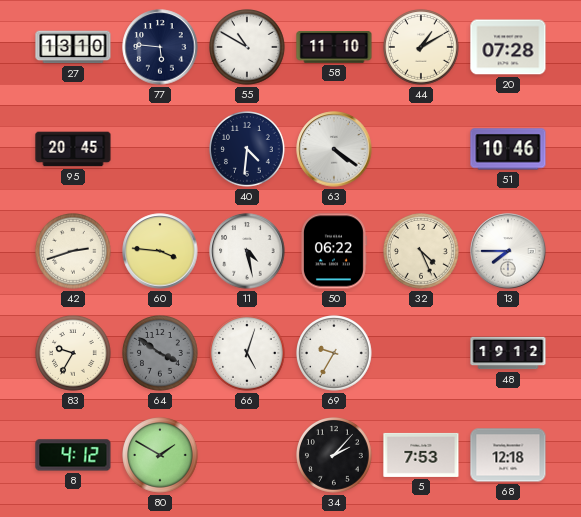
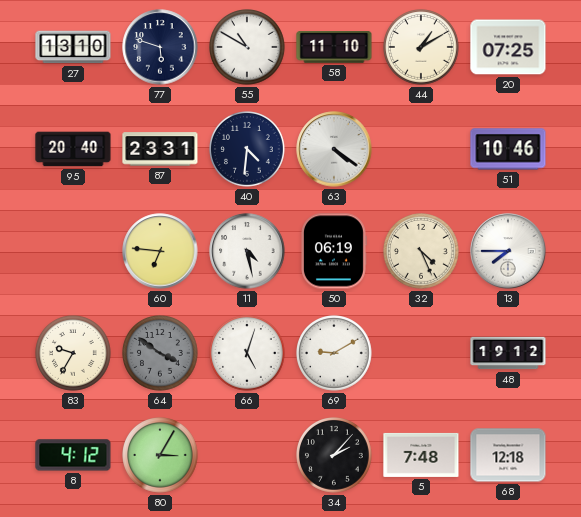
77: 5:46 -> 5:48 (160, 47)
20: 07:28 -> 07:25 (508, 47)
95: 20:45 -> 20:40 (73, 149)
87: none -> 23:31 (160, 149)
42: 2:42 -> none (74, 252)
60: 3:46 -> 6:46 (160, 251)
50: 06:22 -> 06:19 (334, 251)
69: 9:35 -> 9:10 (335, 354)
80: 1:50 -> 3:05 (161, 456)
5: 7:53 -> 7:48 (421, 455)
